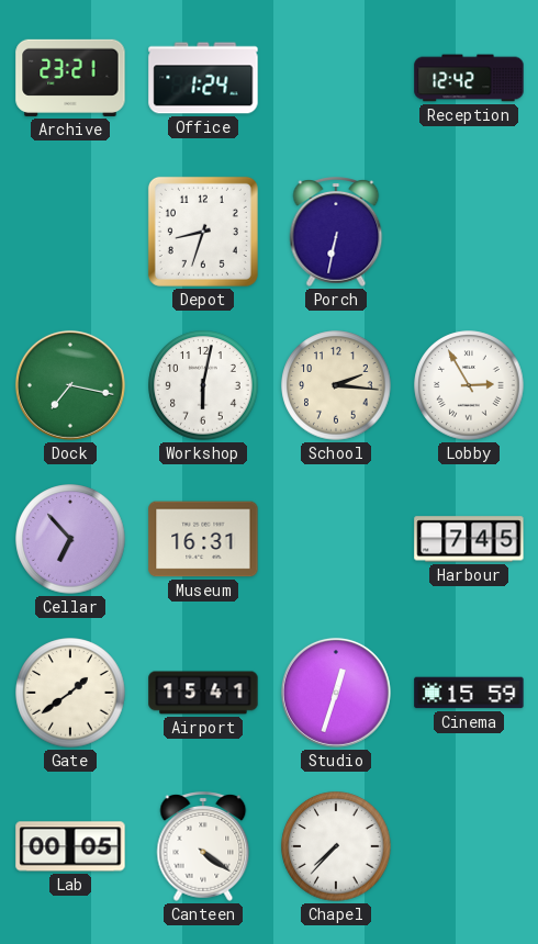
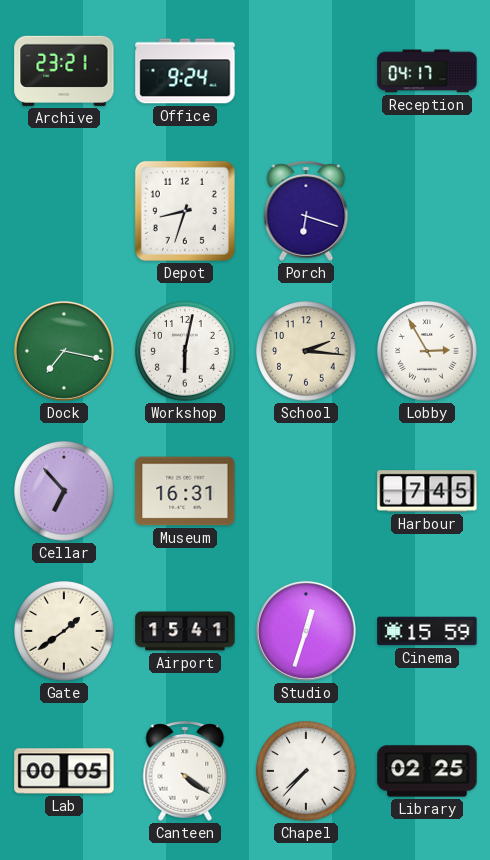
Office: 1:24 -> 9:24 (185, 71)
Reception: 12:42 -> 04:17 (427, 71)
Porch: 6:32 -> 6:18 (306, 211)
Library: none -> 02:25 (427, 771)
